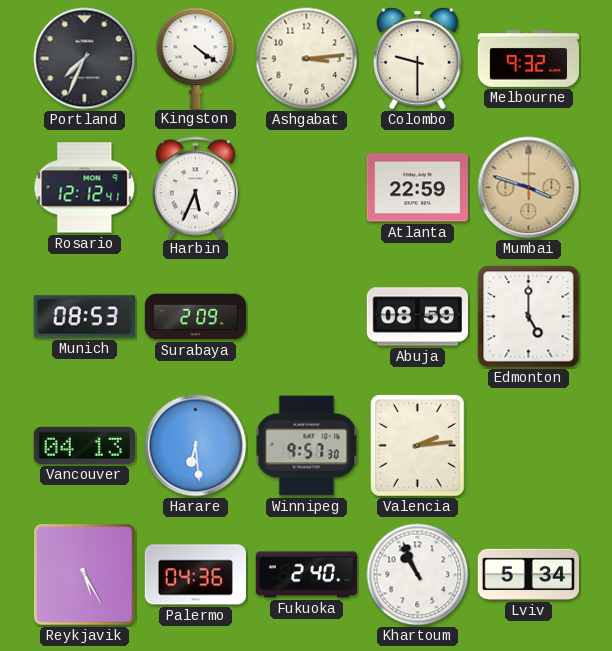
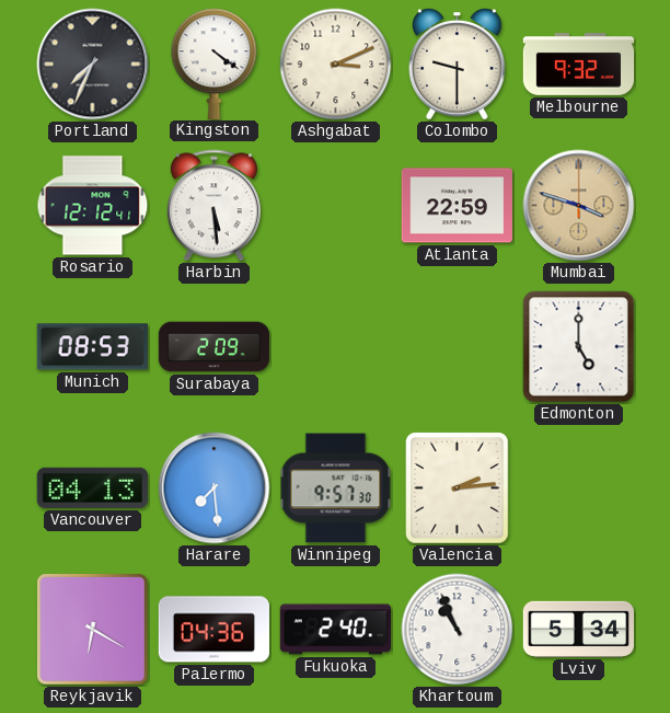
Ashgabat: 3:14 -> 3:11 (336, 65)
Harbin: 5:34 -> 5:29 (213, 206)
Abuja: 08:59 -> none (418, 317)
Harare: 6:29 -> 7:29 (215, 488)
Reykjavik: 5:25 -> 6:20 (93, 630)
